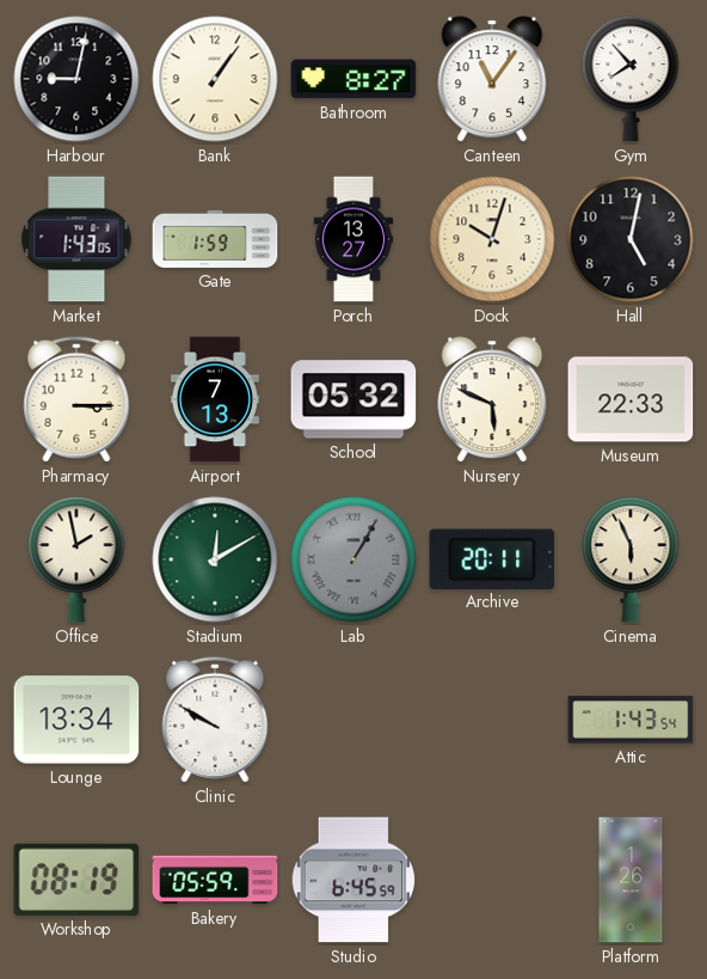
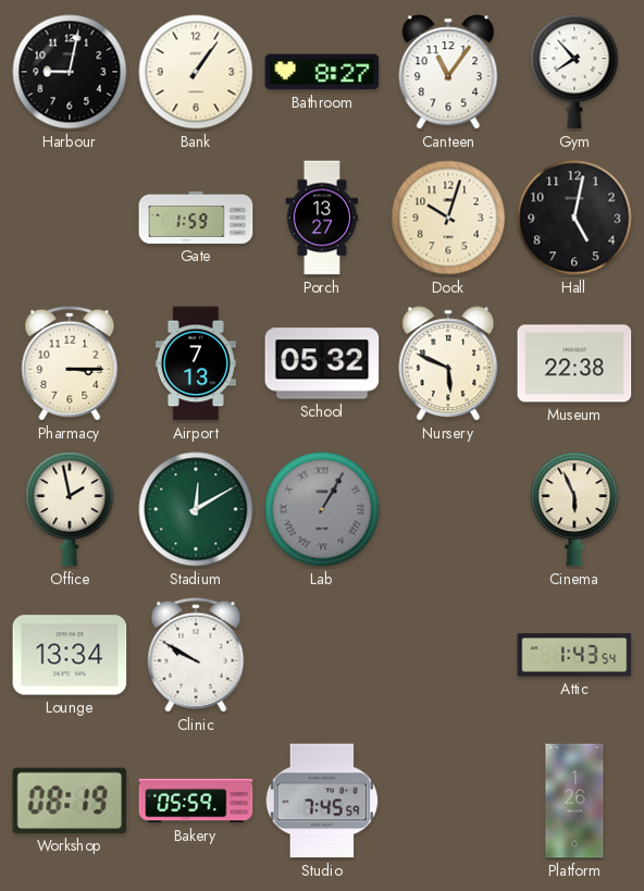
Market: 1:43 -> none (76, 239)
Museum: 22:33 -> 22:38 (574, 363)
Archive: 20:11 -> none (492, 558)
Studio: 6:45 -> 7:45 (322, 801)
